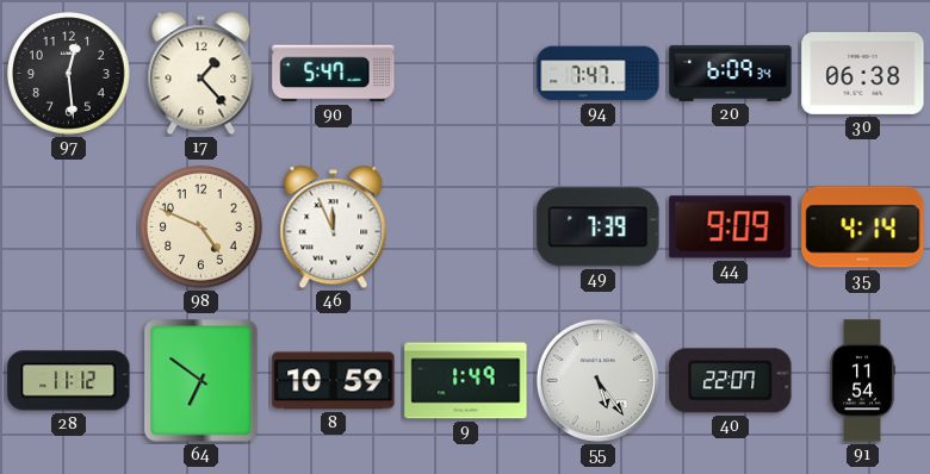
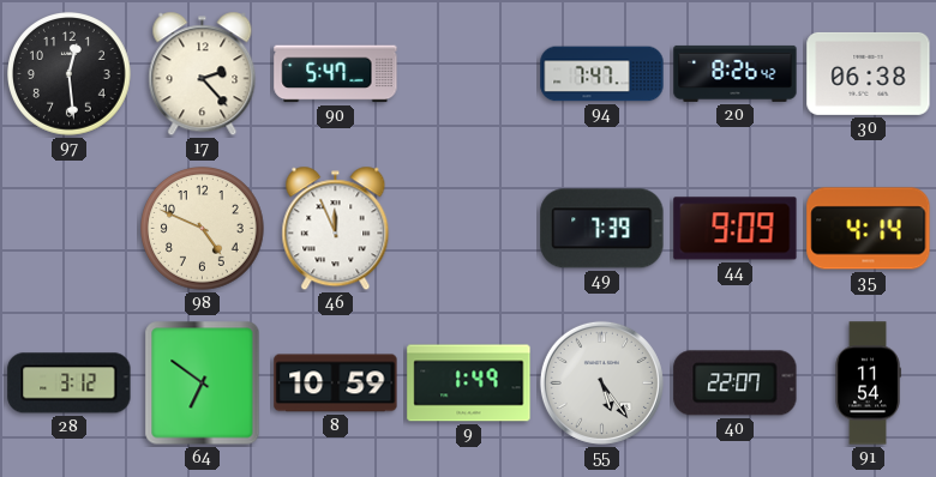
17: 1:23 -> 2:23 (203, 74)
20: 6:09 -> 8:26 (736, 73)
28: 11:12 -> 3:12 (70, 384)
